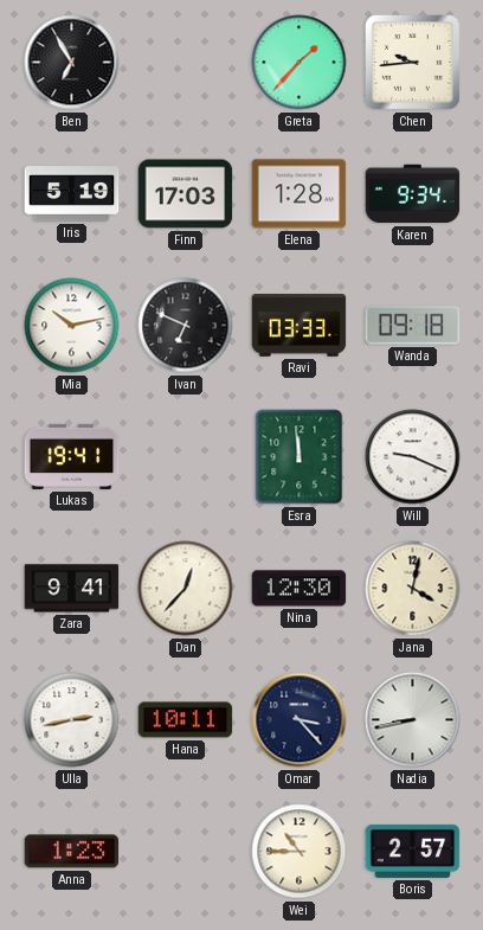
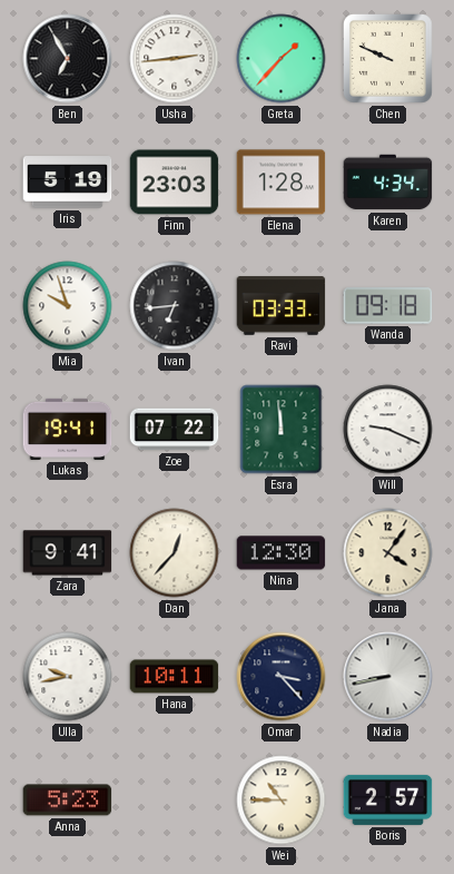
Usha: none -> 2:44 (175, 59)
Chen: 9:44 -> 9:49 (388, 59)
Finn: 17:03 -> 23:03 (175, 183)
Karen: 9:34 -> 4:34 (388, 183)
Mia: 10:13 -> 9:57 (68, 306)
Ivan: 6:49 -> 6:44 (175, 306)
Zoe: none -> 07:22 (175, 430)
Jana: 4:02 -> 4:06 (388, 553)
Ulla: 2:43 -> 9:43 (68, 677)
Anna: 1:23 -> 5:23 (68, 801)
